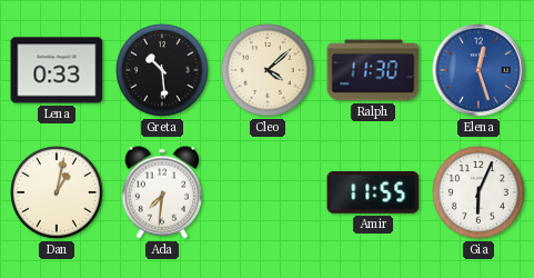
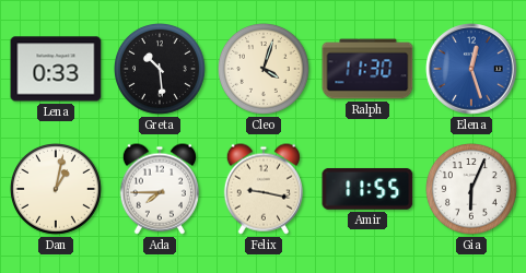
Cleo: 4:08 -> 4:03 (265, 70)
Ada: 7:31 -> 7:45 (159, 189)
Felix: none -> 9:17 (262, 189)
